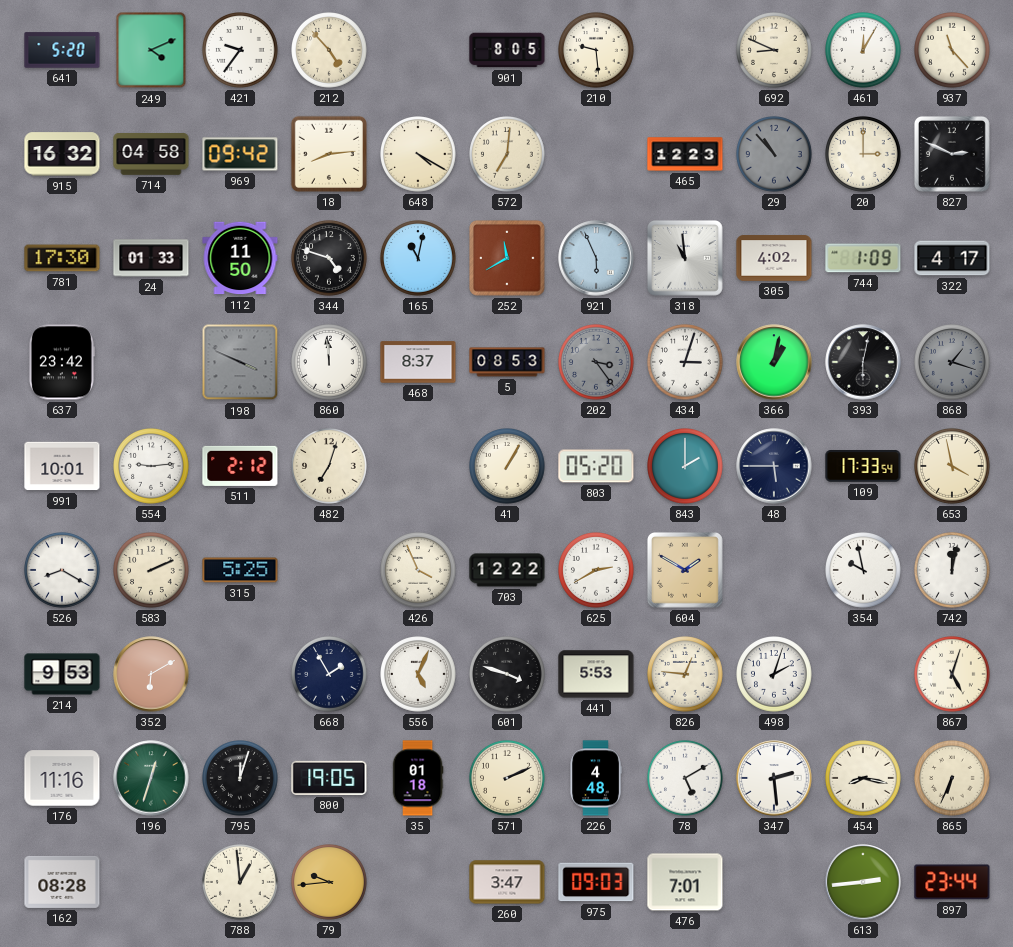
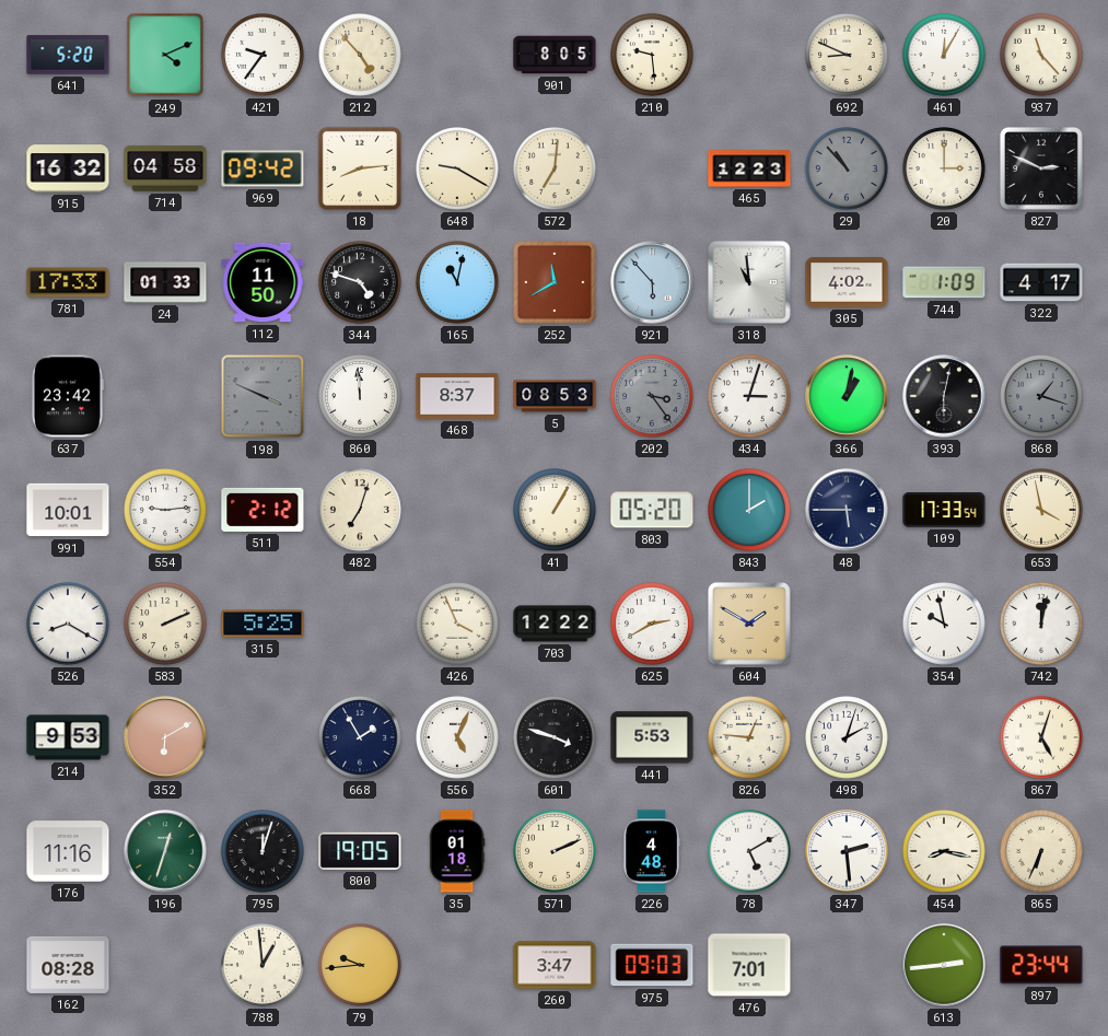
648: 4:20 -> 9:20 (458, 170)
781: 17:30 -> 17:33 (68, 282)
921: 5:56 -> 5:53 (652, 282)
